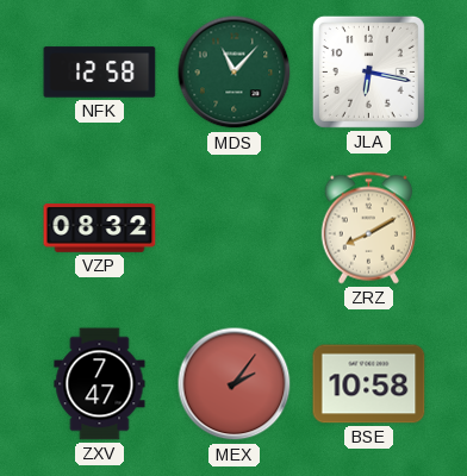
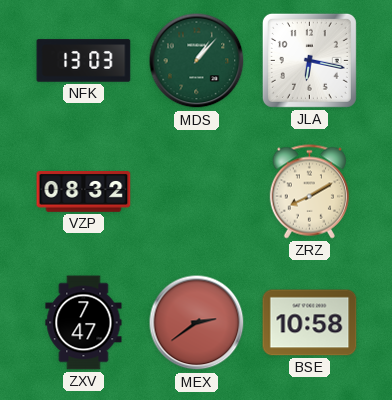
NFK: 12:58 -> 13:03 (84, 61)
MDS: 11:07 -> 1:07 (197, 61)
MEX: 2:06 -> 2:39 (197, 323)
